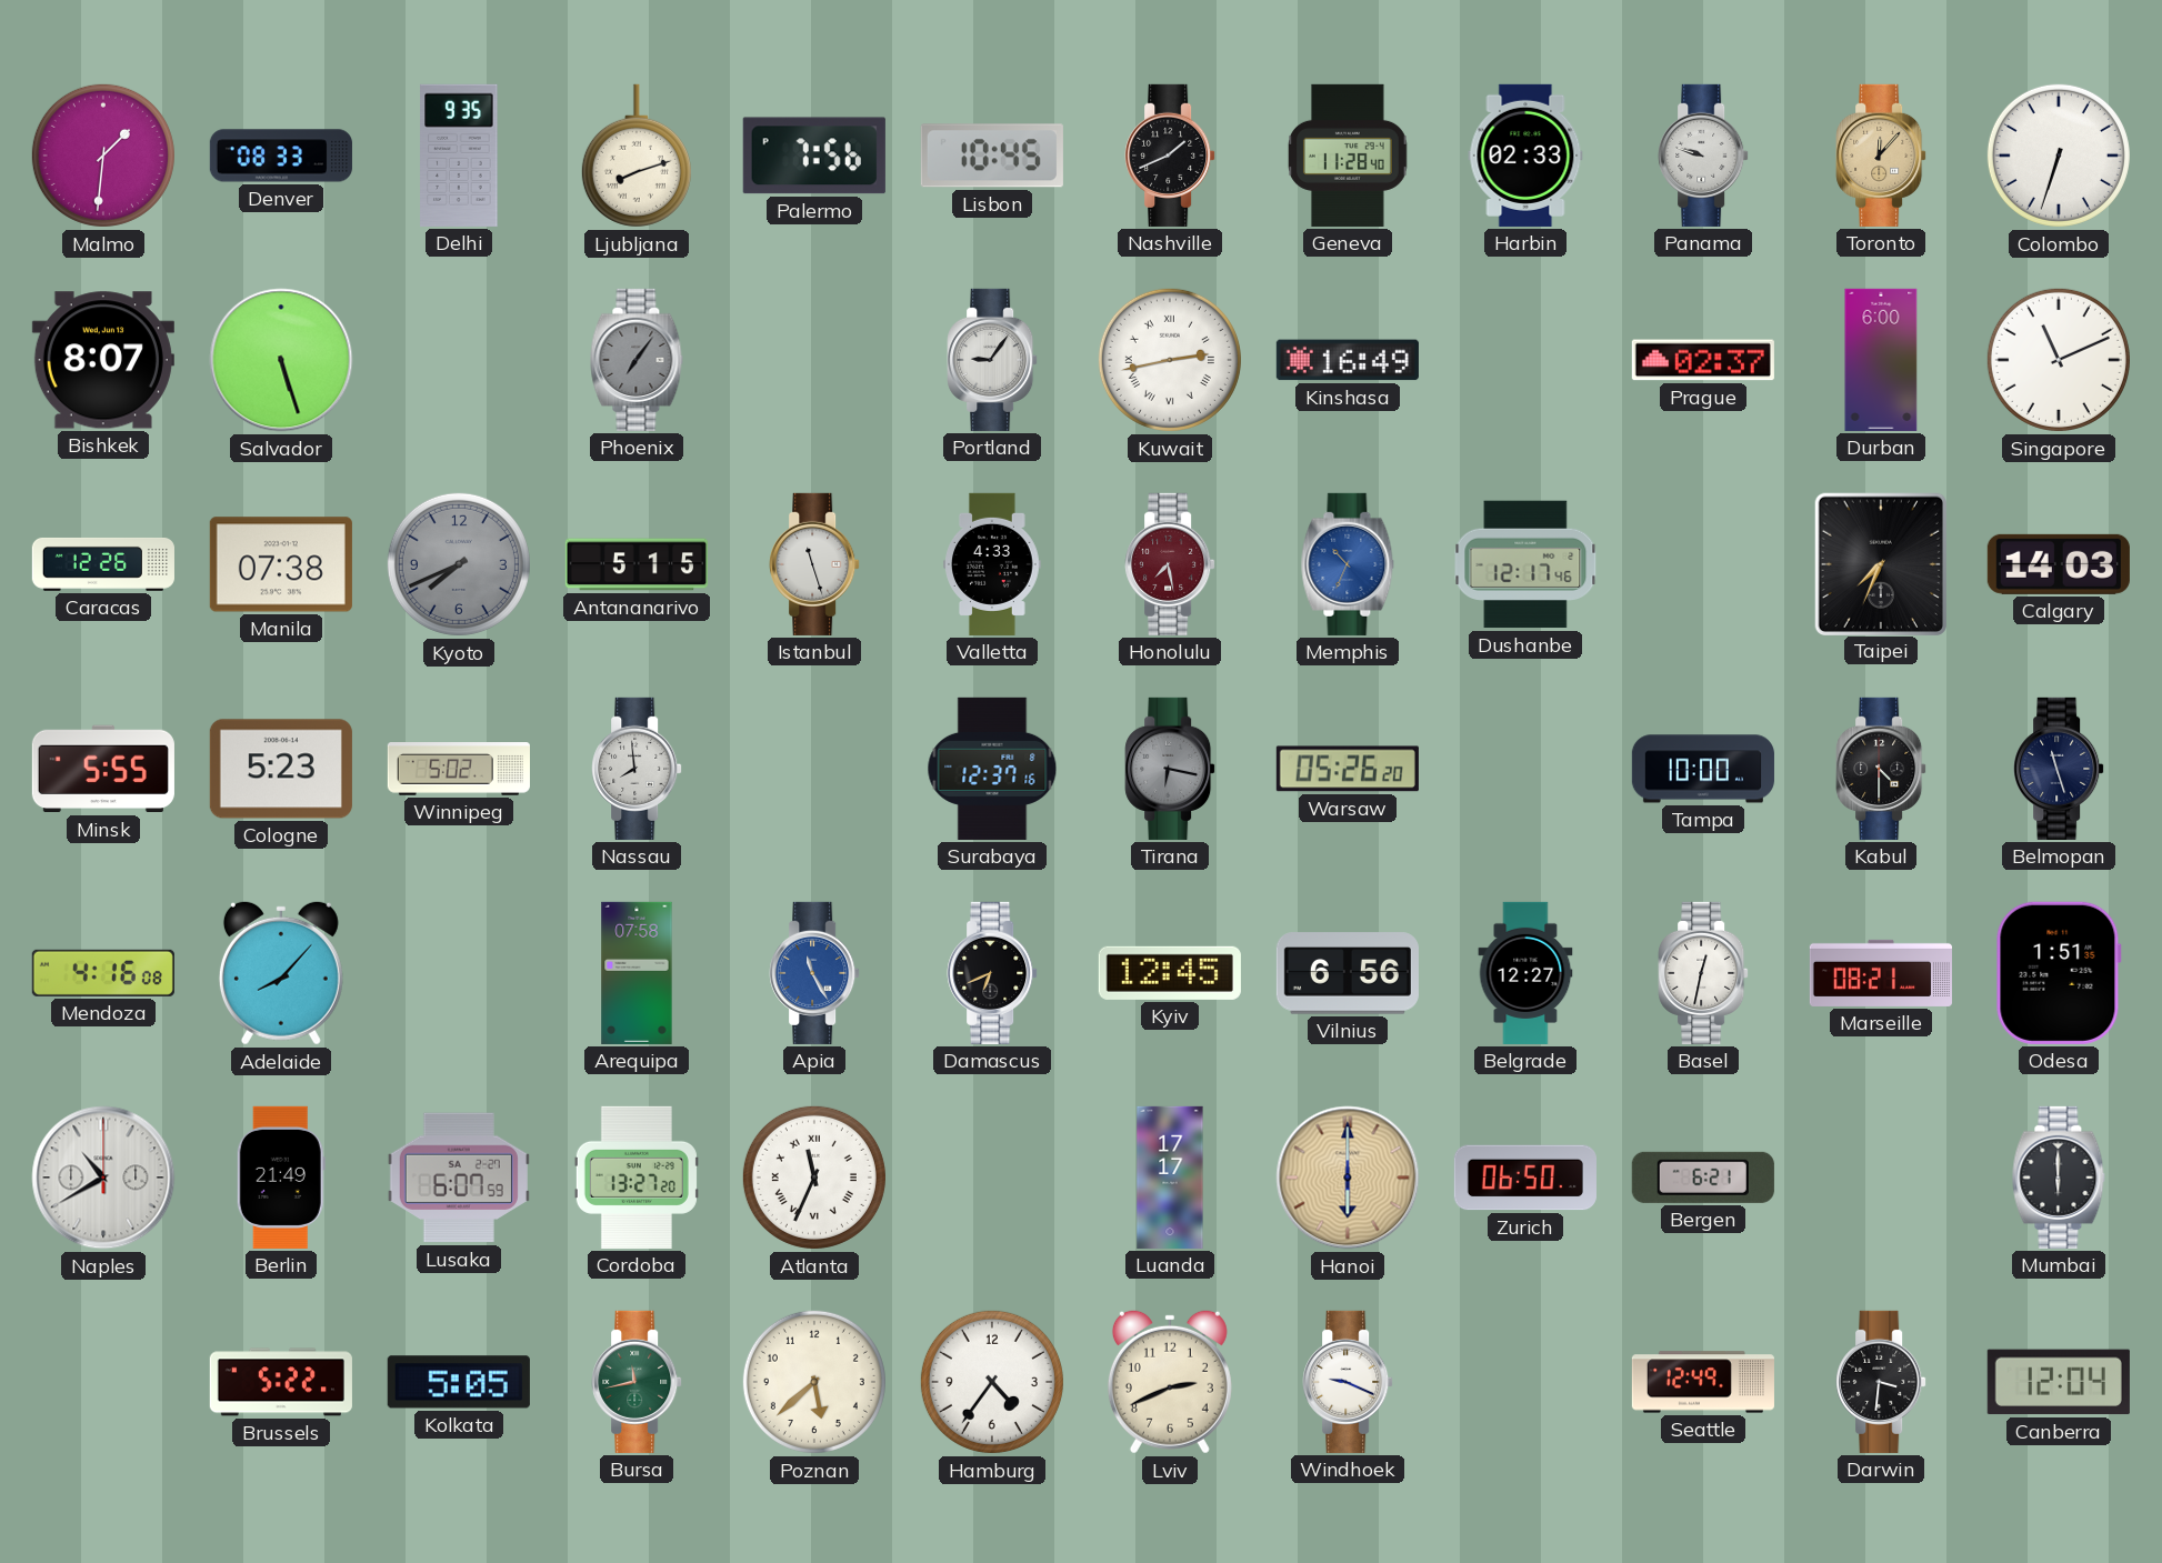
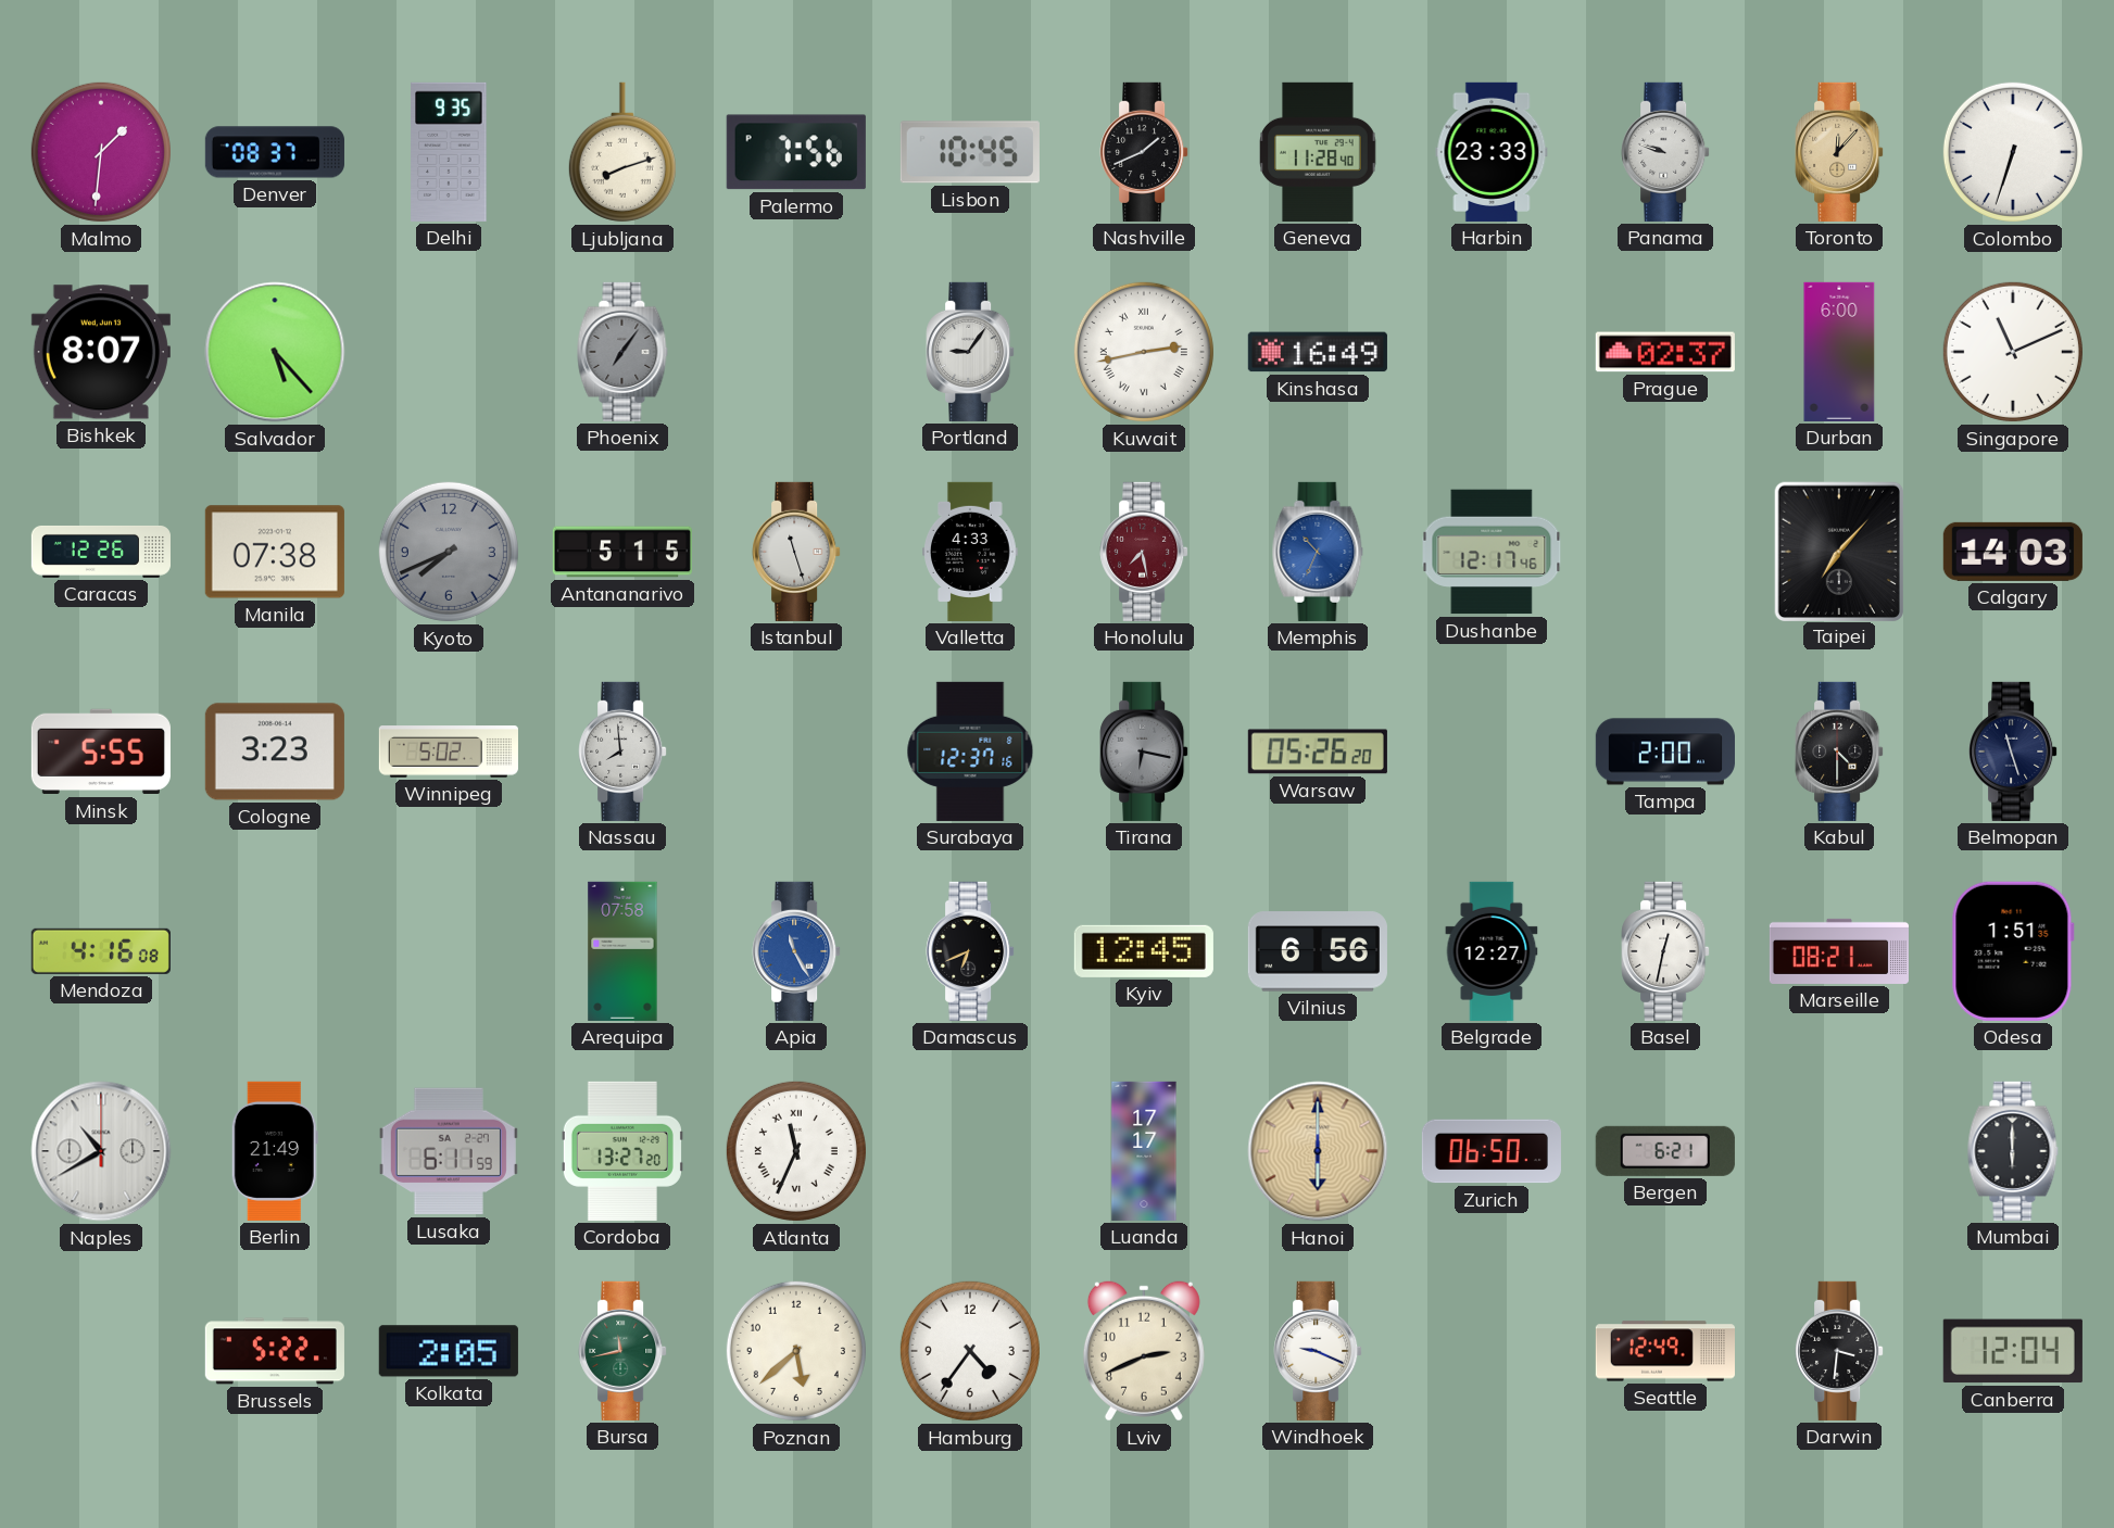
Denver: 08:33 -> 08:37 (275, 152)
Harbin: 02:33 -> 23:33 (1492, 152)
Salvador: 5:27 -> 5:23 (275, 352)
Taipei: 7:34 -> 7:07 (1838, 551)
Cologne: 5:23 -> 3:23 (275, 752)
Tampa: 10:00 -> 2:00 (1665, 752)
Adelaide: 8:07 -> none (281, 973)
Lusaka: 6:07 -> 6:11 (449, 1151)
Kolkata: 5:05 -> 2:05 (449, 1351)
